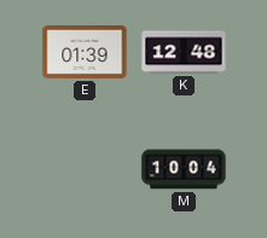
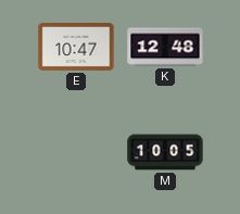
E: 01:39 -> 10:47 (76, 48)
M: 10:04 -> 10:05 (165, 152)
